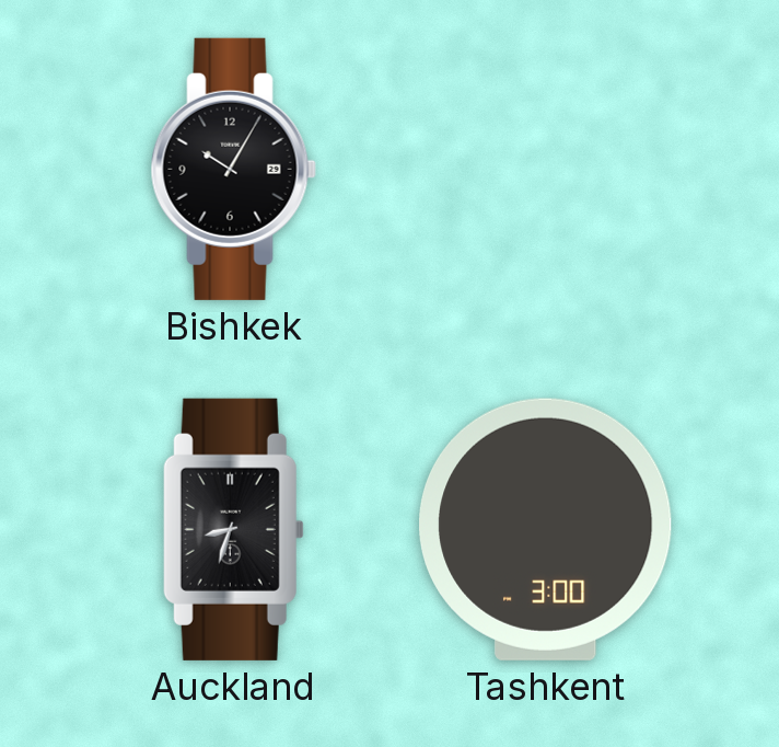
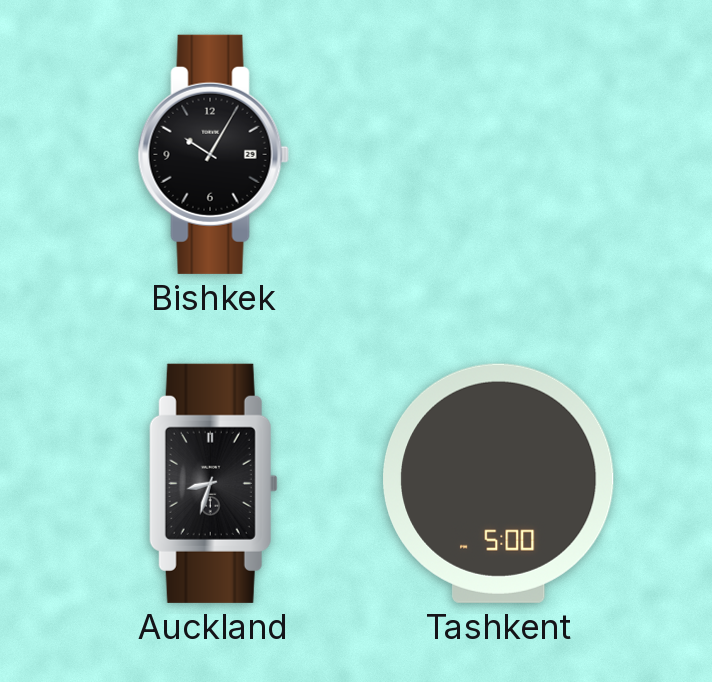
Tashkent: 3:00 -> 5:00 (499, 483)
